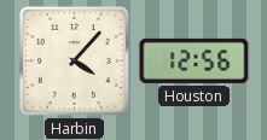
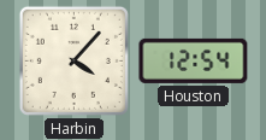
Houston: 12:56 -> 12:54 (194, 60)
